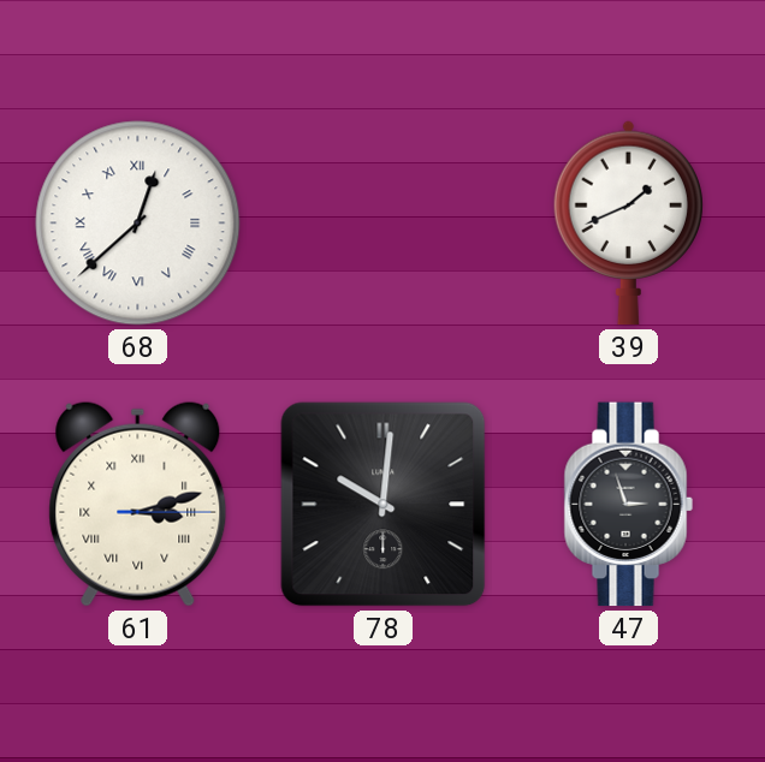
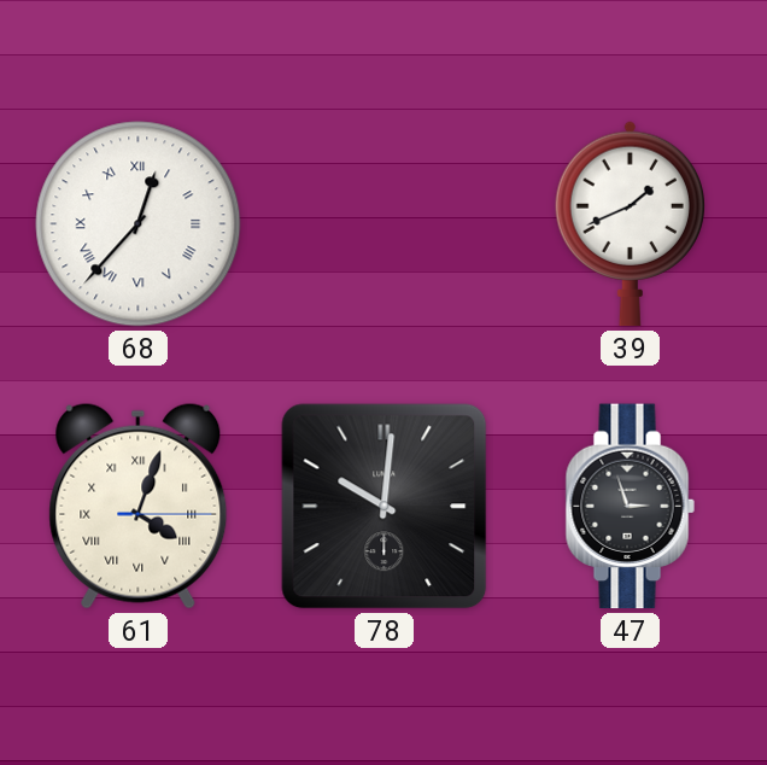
68: 12:38 -> 12:37 (139, 224)
61: 3:12 -> 4:03 (139, 506)
